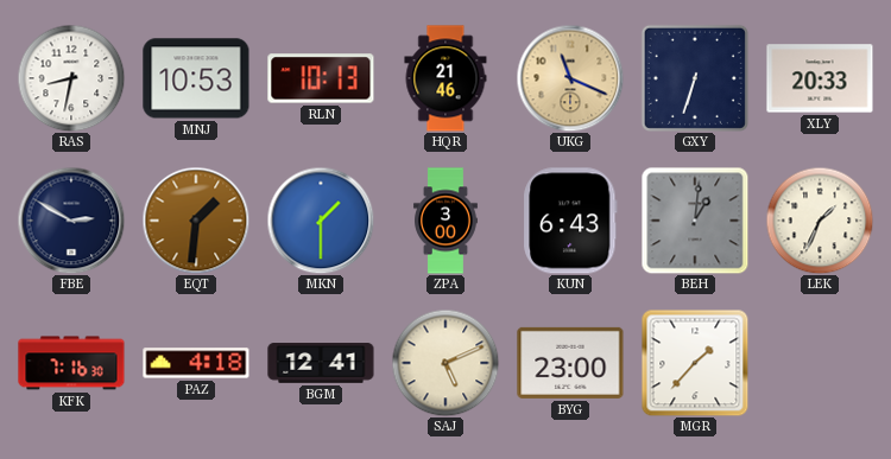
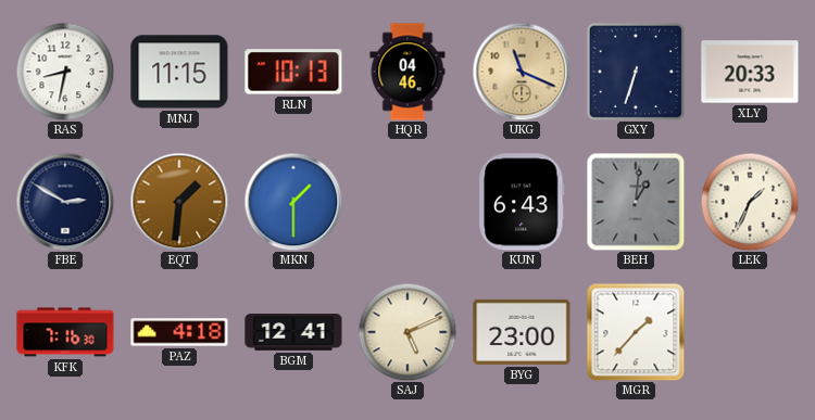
MNJ: 10:53 -> 11:15 (179, 72)
HQR: 21:46 -> 04:46 (407, 72)
ZPA: 3:00 -> none (447, 221)
